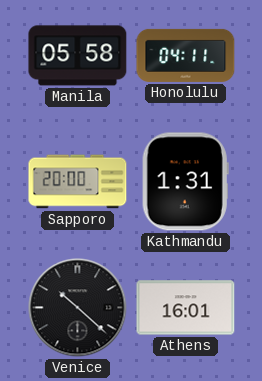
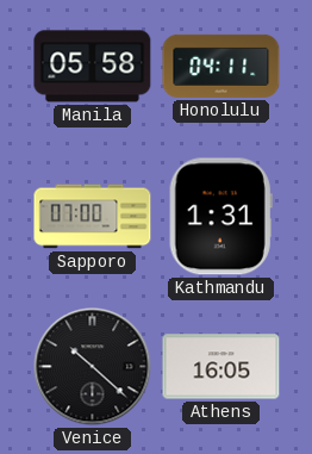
Sapporo: 20:00 -> 07:00 (93, 217)
Athens: 16:01 -> 16:05 (221, 367)
